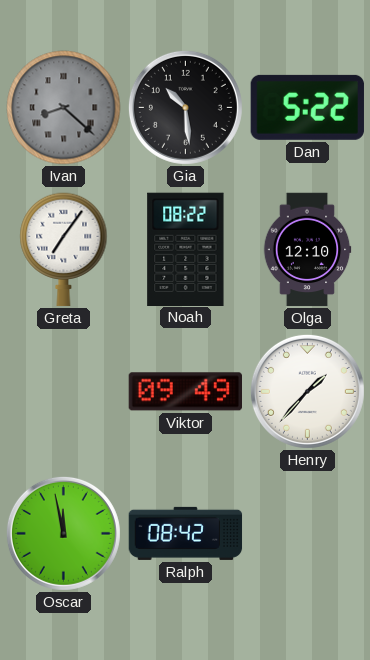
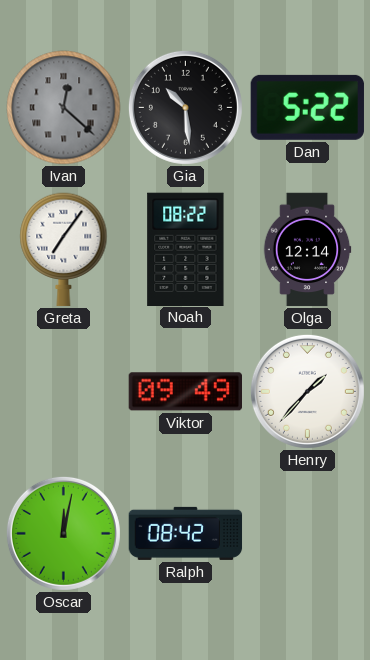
Ivan: 8:22 -> 12:22 (64, 108)
Olga: 12:10 -> 12:14 (307, 250)
Oscar: 11:58 -> 12:02 (63, 533)
